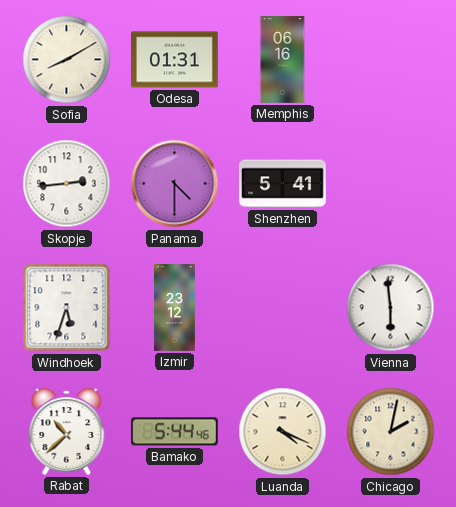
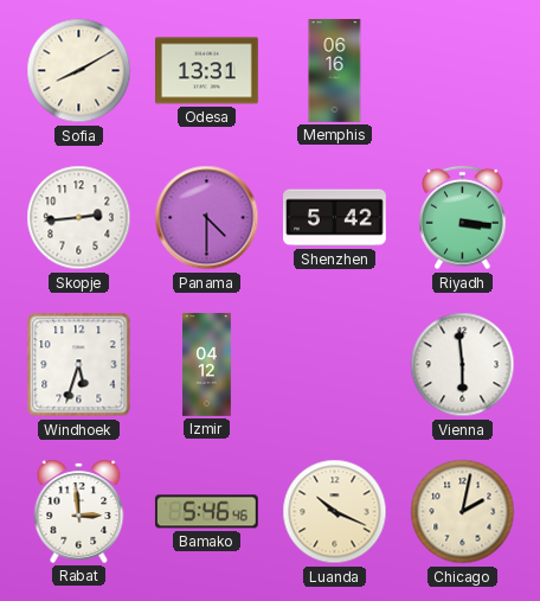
Odesa: 01:31 -> 13:31 (207, 71)
Shenzhen: 5:41 -> 5:42 (335, 218)
Riyadh: none -> 3:16 (463, 218)
Izmir: 23:12 -> 04:12 (207, 365)
Rabat: 10:38 -> 2:59 (79, 511)
Bamako: 5:44 -> 5:46 (206, 512)
Luanda: 4:19 -> 10:19 (335, 512)
